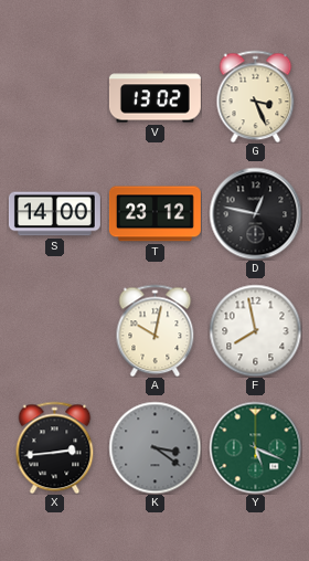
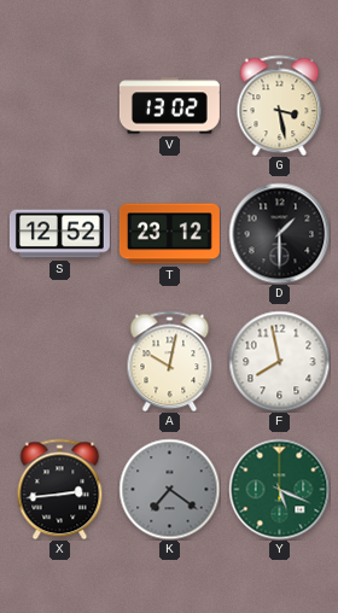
G: 3:26 -> 3:28 (280, 105)
S: 14:00 -> 12:52 (59, 234)
D: 12:47 -> 1:30 (279, 233)
K: 3:21 -> 7:21 (169, 489)
